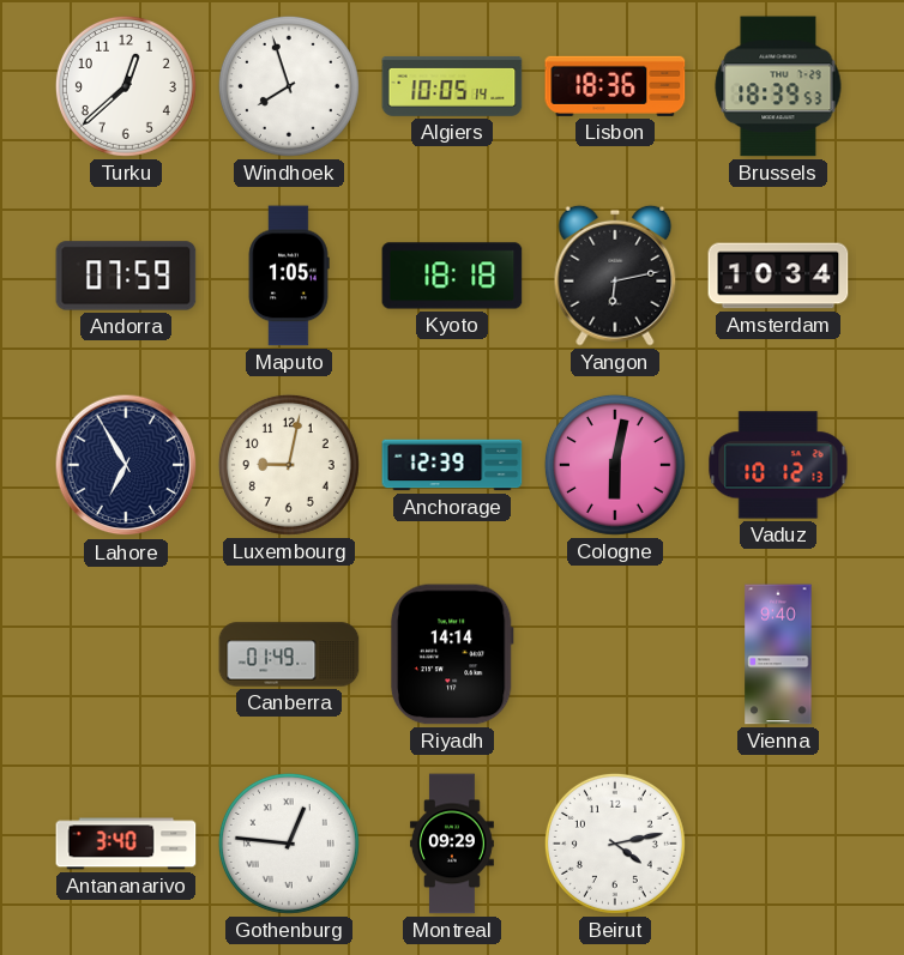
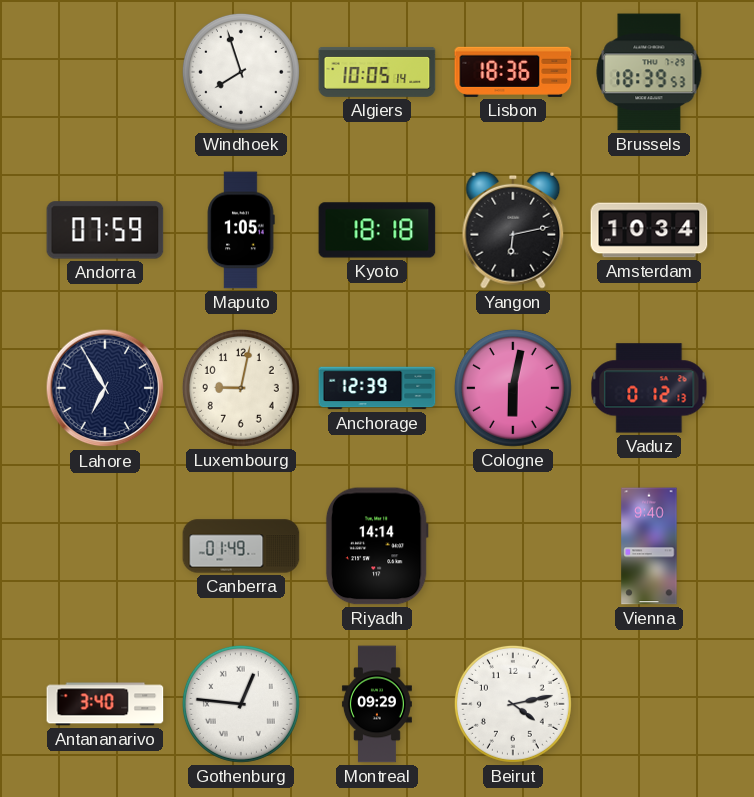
Turku: 12:38 -> none (126, 86)
Vaduz: 10:12 -> 0:12 (649, 388)
